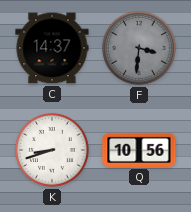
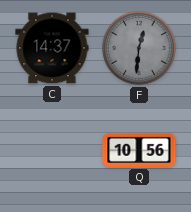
F: 3:31 -> 12:31 (140, 49)
K: 8:42 -> none (53, 151)
